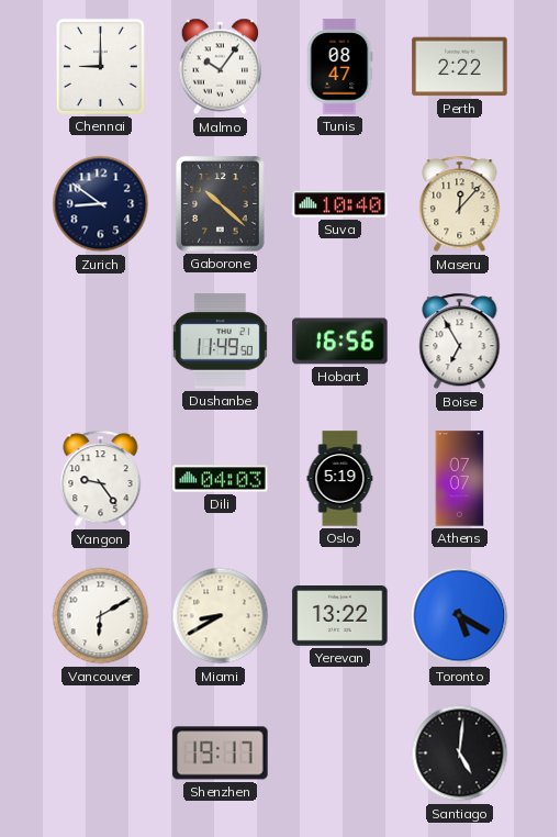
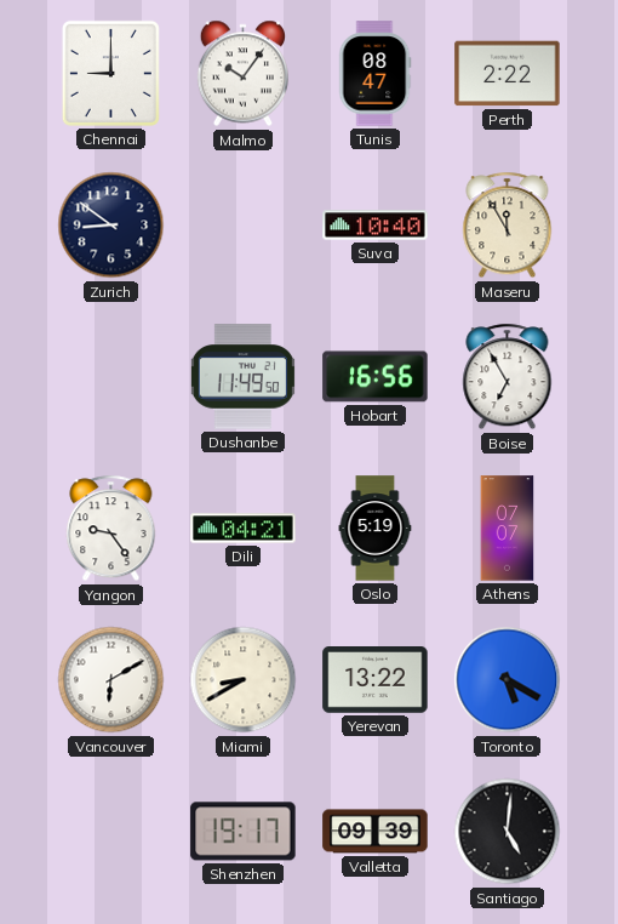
Gaborone: 10:22 -> none (221, 204)
Maseru: 12:07 -> 11:55 (508, 226)
Dili: 04:03 -> 04:21 (244, 529)
Valletta: none -> 09:39 (376, 832)
